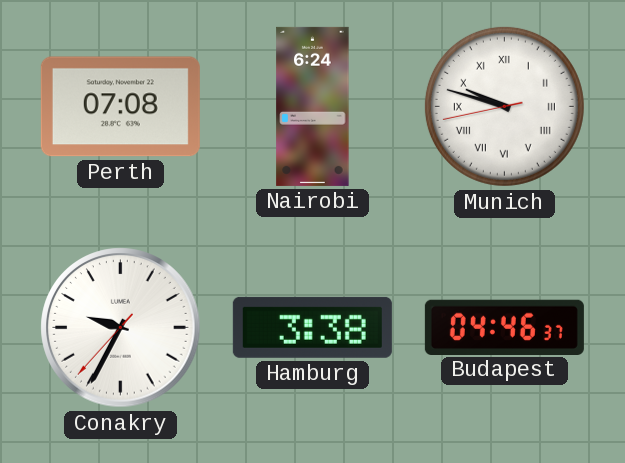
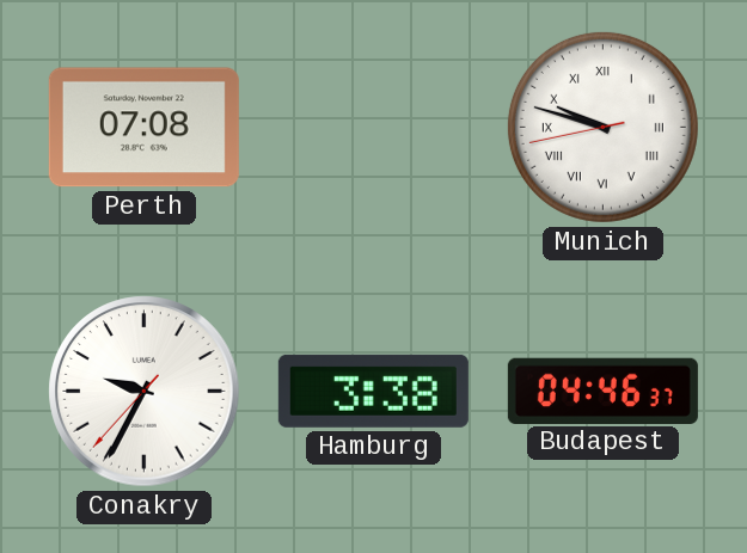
Nairobi: 6:24 -> none (313, 106)
